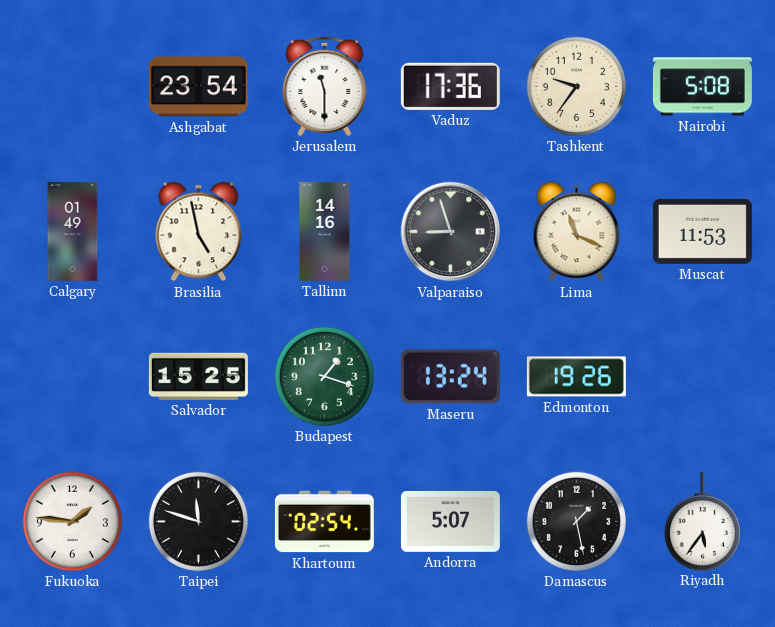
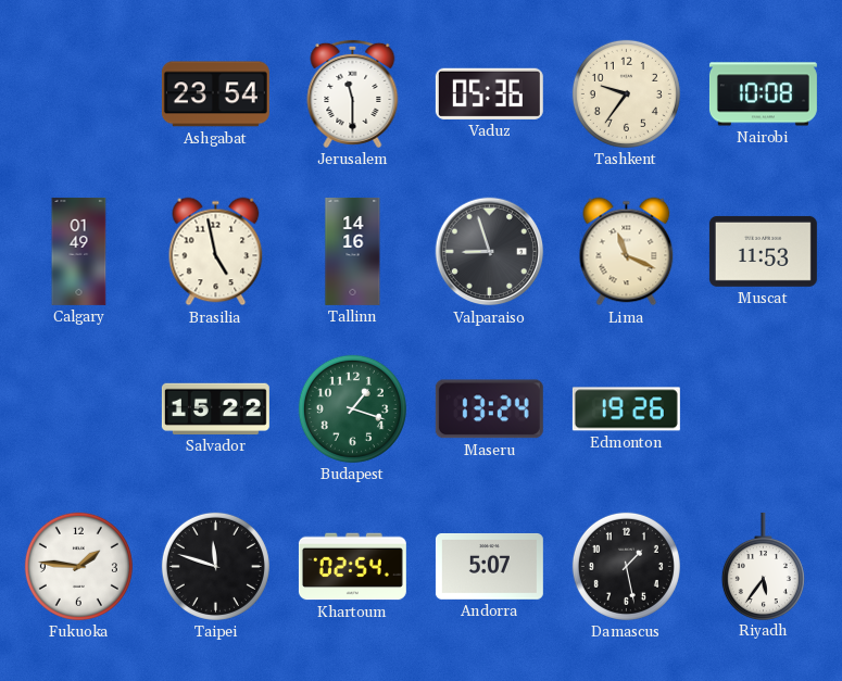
Vaduz: 17:36 -> 05:36 (489, 93)
Nairobi: 5:08 -> 10:08 (763, 94)
Salvador: 15:25 -> 15:22 (215, 408)
